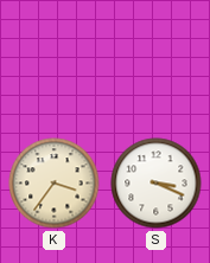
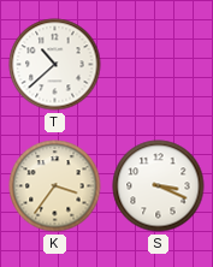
T: none -> 10:38 (55, 65)
